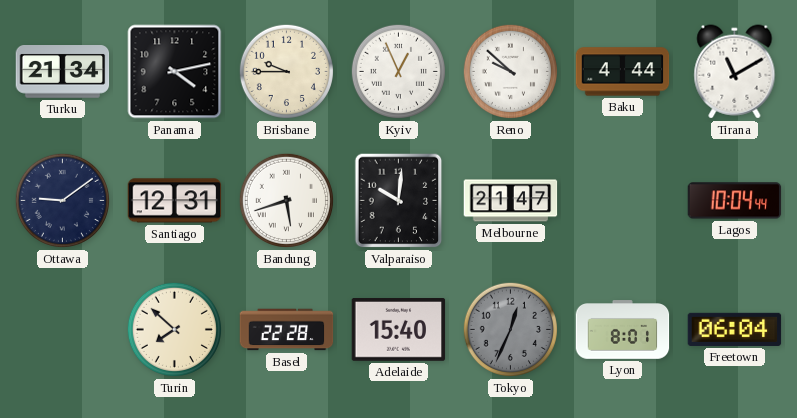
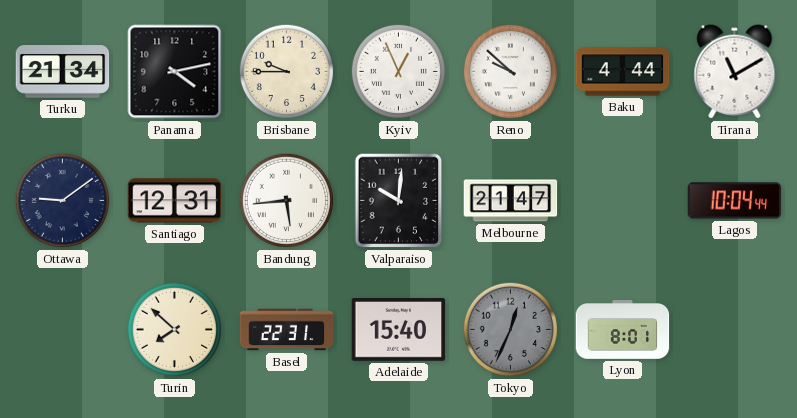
Bandung: 5:42 -> 5:44 (286, 200)
Basel: 22:28 -> 22:31 (287, 330)
Freetown: 06:04 -> none (735, 329)
